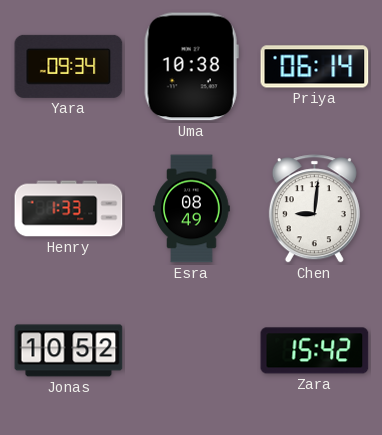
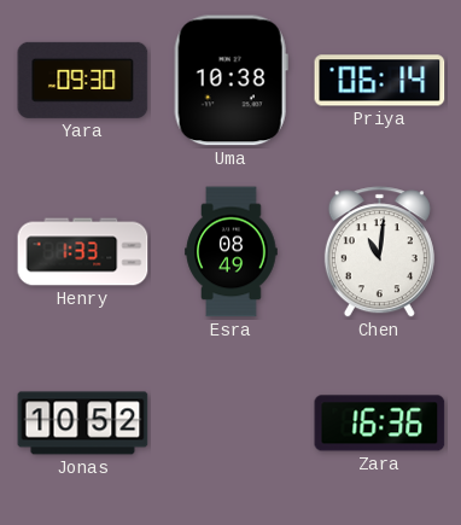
Yara: 09:34 -> 09:30 (83, 80)
Chen: 9:01 -> 11:01 (379, 252)
Zara: 15:42 -> 16:36 (380, 424)
